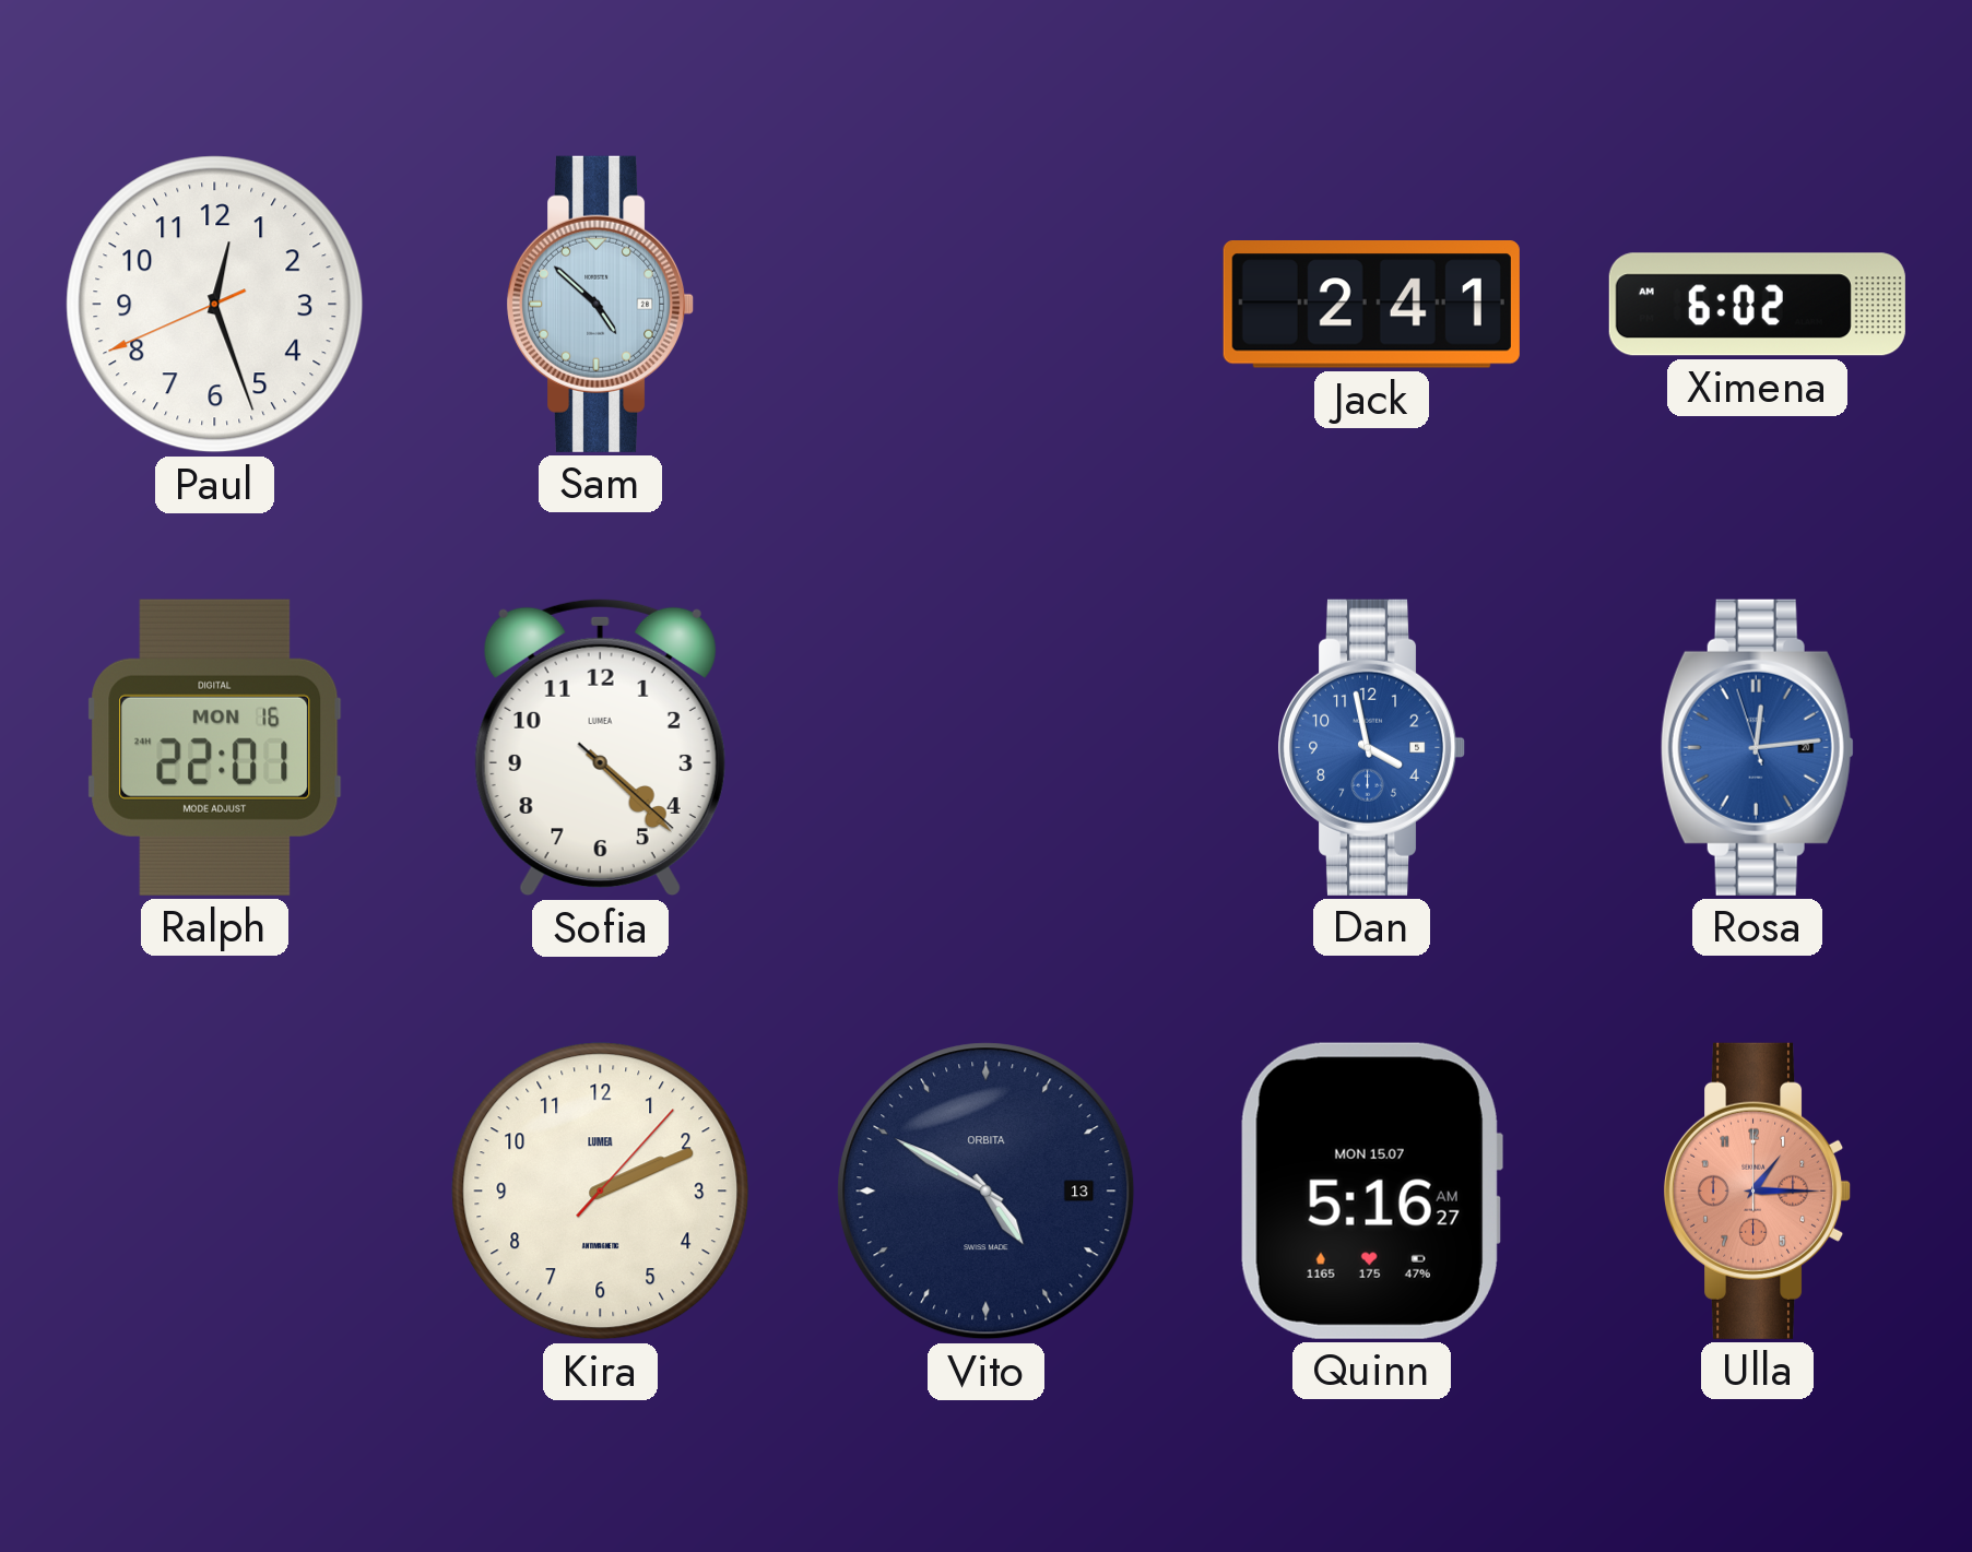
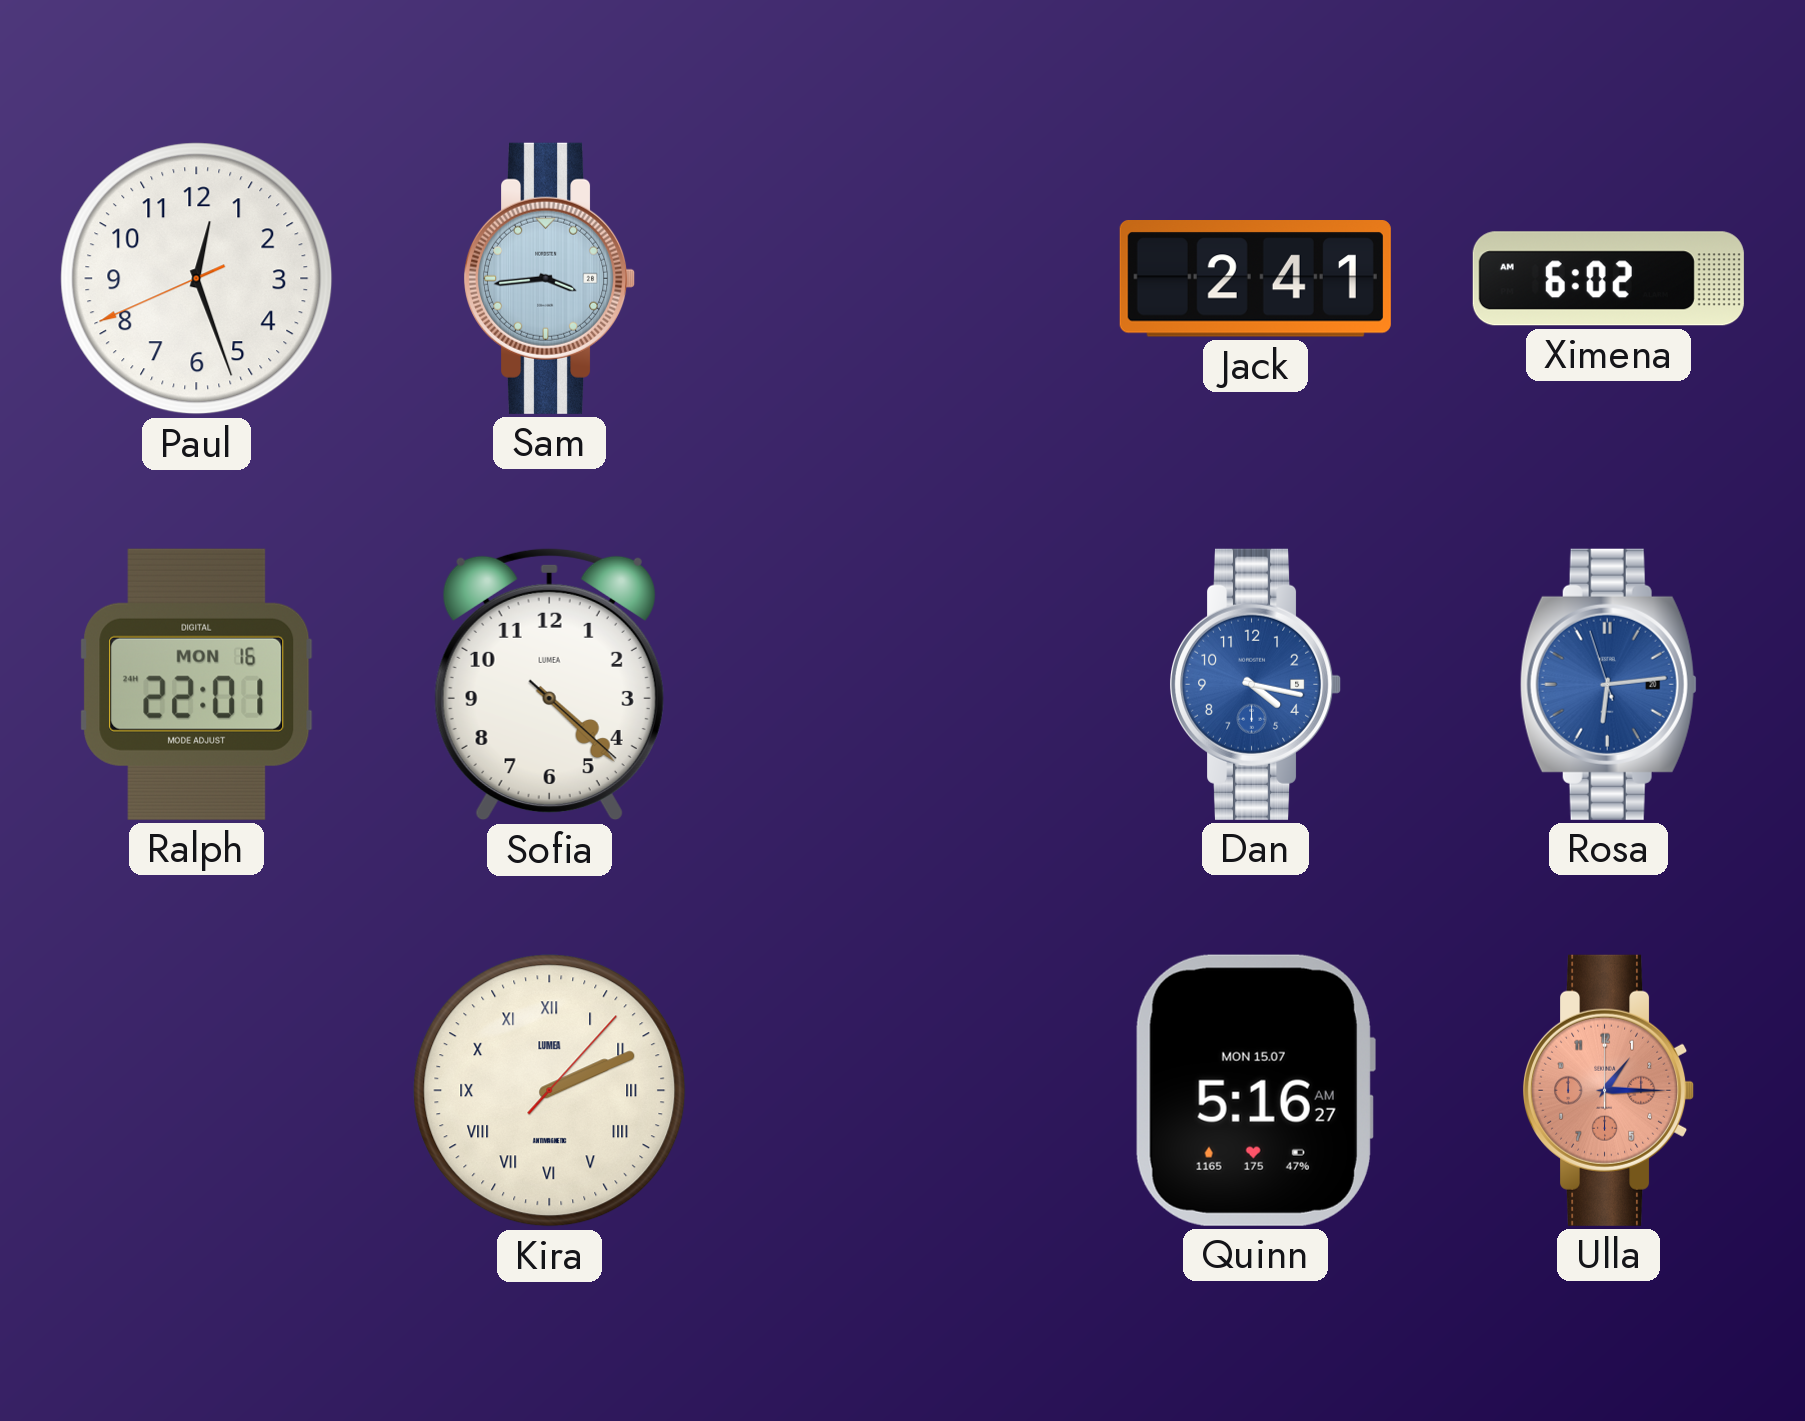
Sam: 4:52 -> 3:44 (550, 278)
Dan: 3:58 -> 4:17 (1256, 684)
Rosa: 12:13 -> 6:13 (1608, 684)
Kira numerals: Arabic -> Roman (550, 1091)
Vito: 4:50 -> none (987, 1192)
